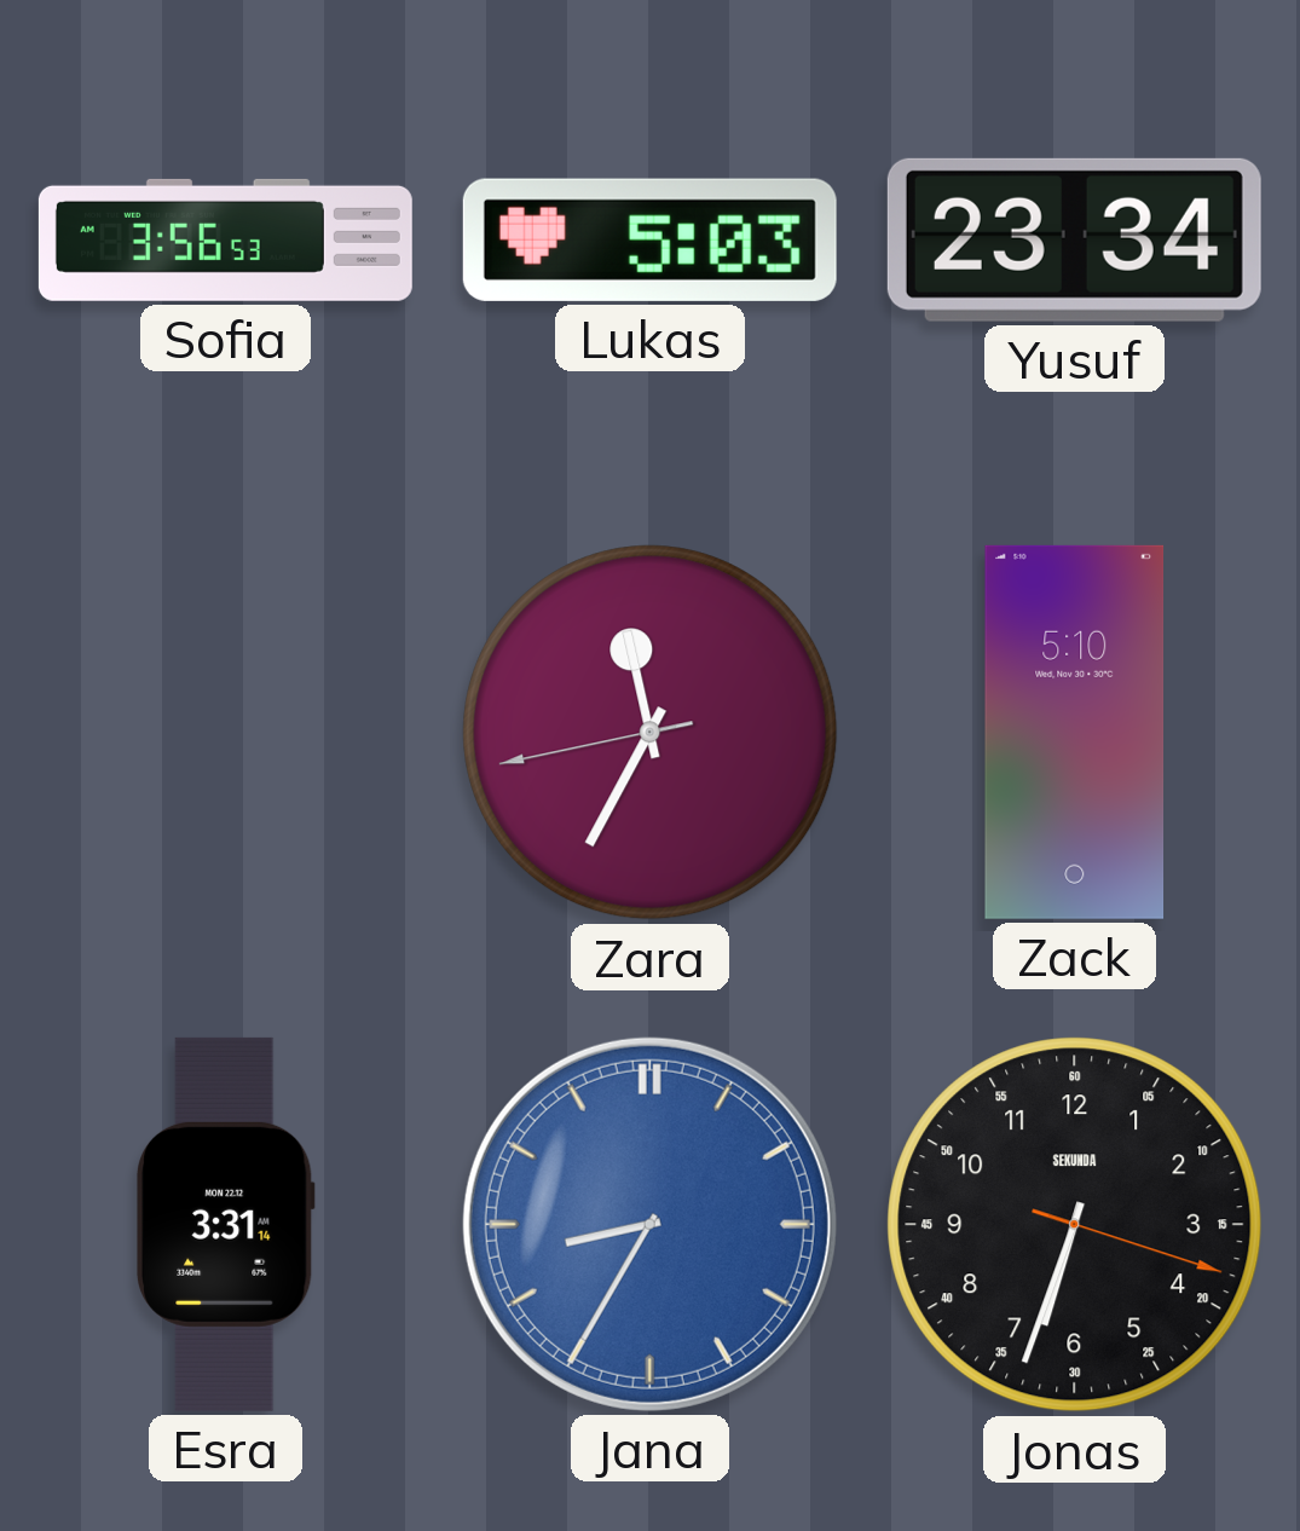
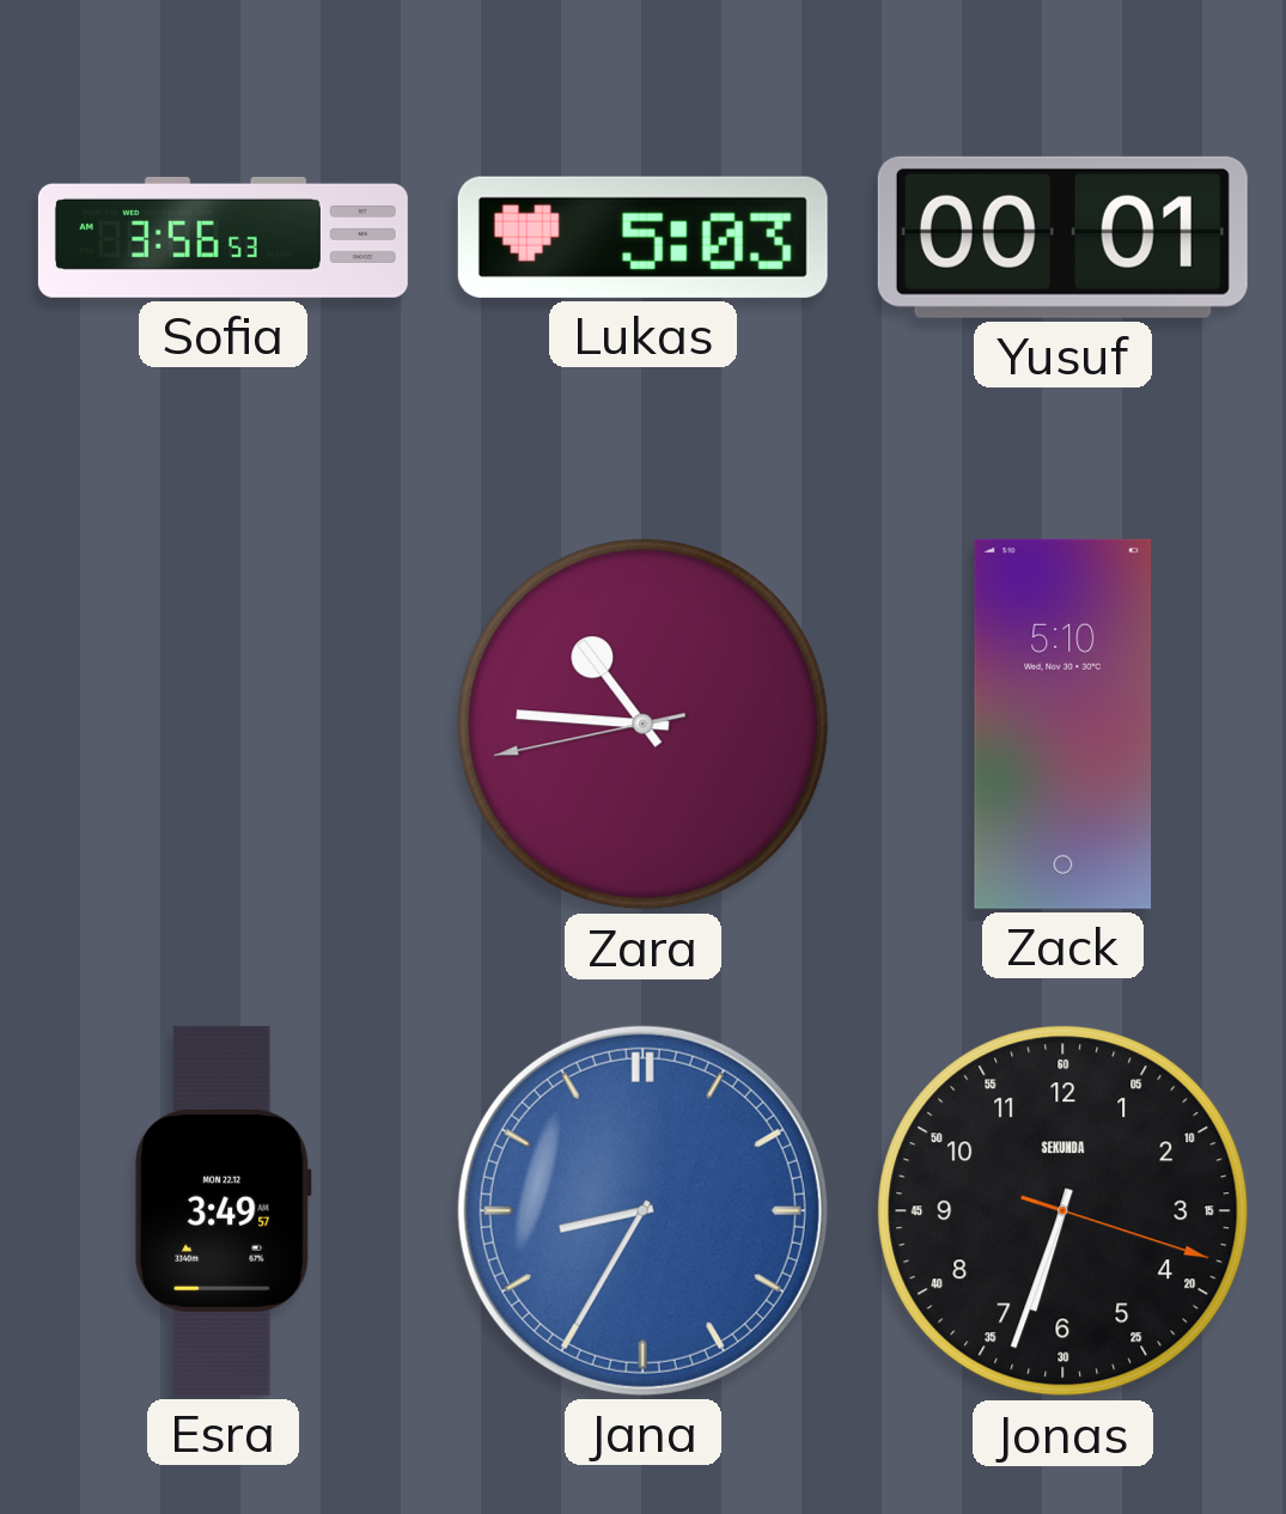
Yusuf: 23:34 -> 00:01 (1062, 237)
Zara: 11:34 -> 10:45 (644, 725)
Esra: 3:31 -> 3:49 (224, 1210)
